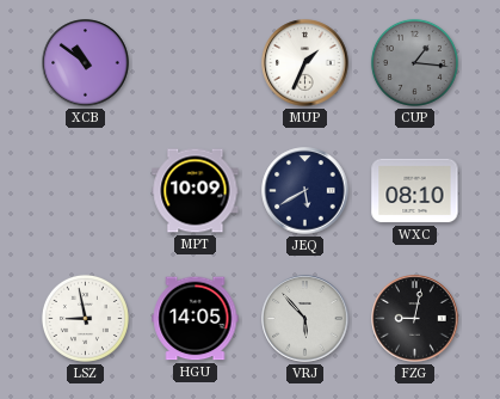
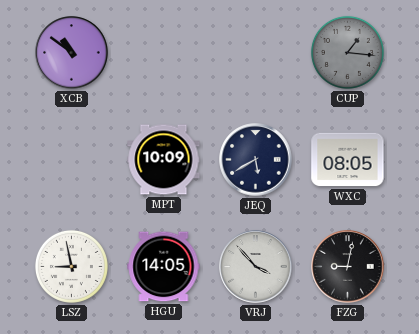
MUP: 1:34 -> none (305, 63)
WXC: 08:10 -> 08:05 (348, 160)
VRJ: 5:53 -> 3:53 (256, 267)
